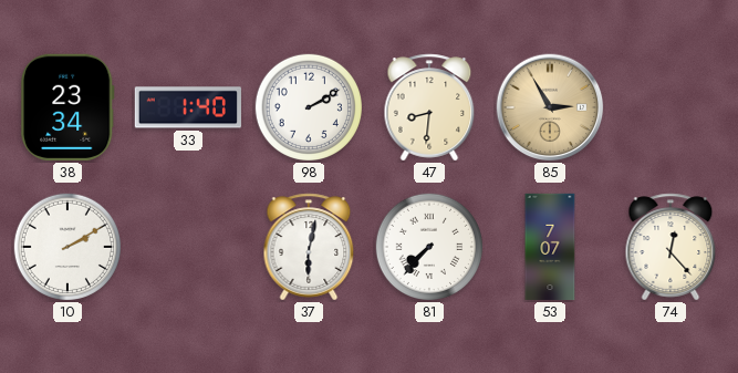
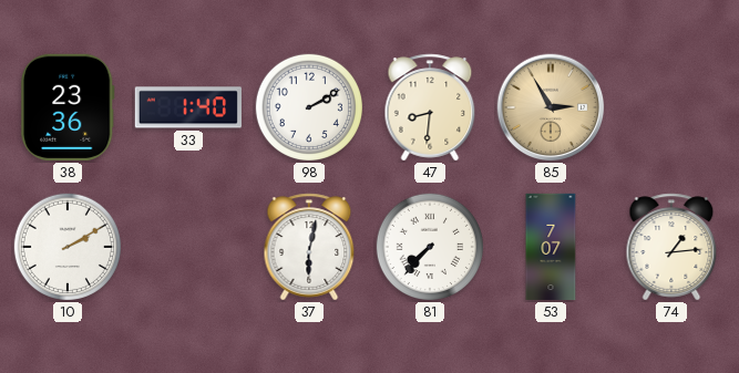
38: 23:34 -> 23:36 (69, 107)
74: 12:23 -> 1:14 (671, 247)
